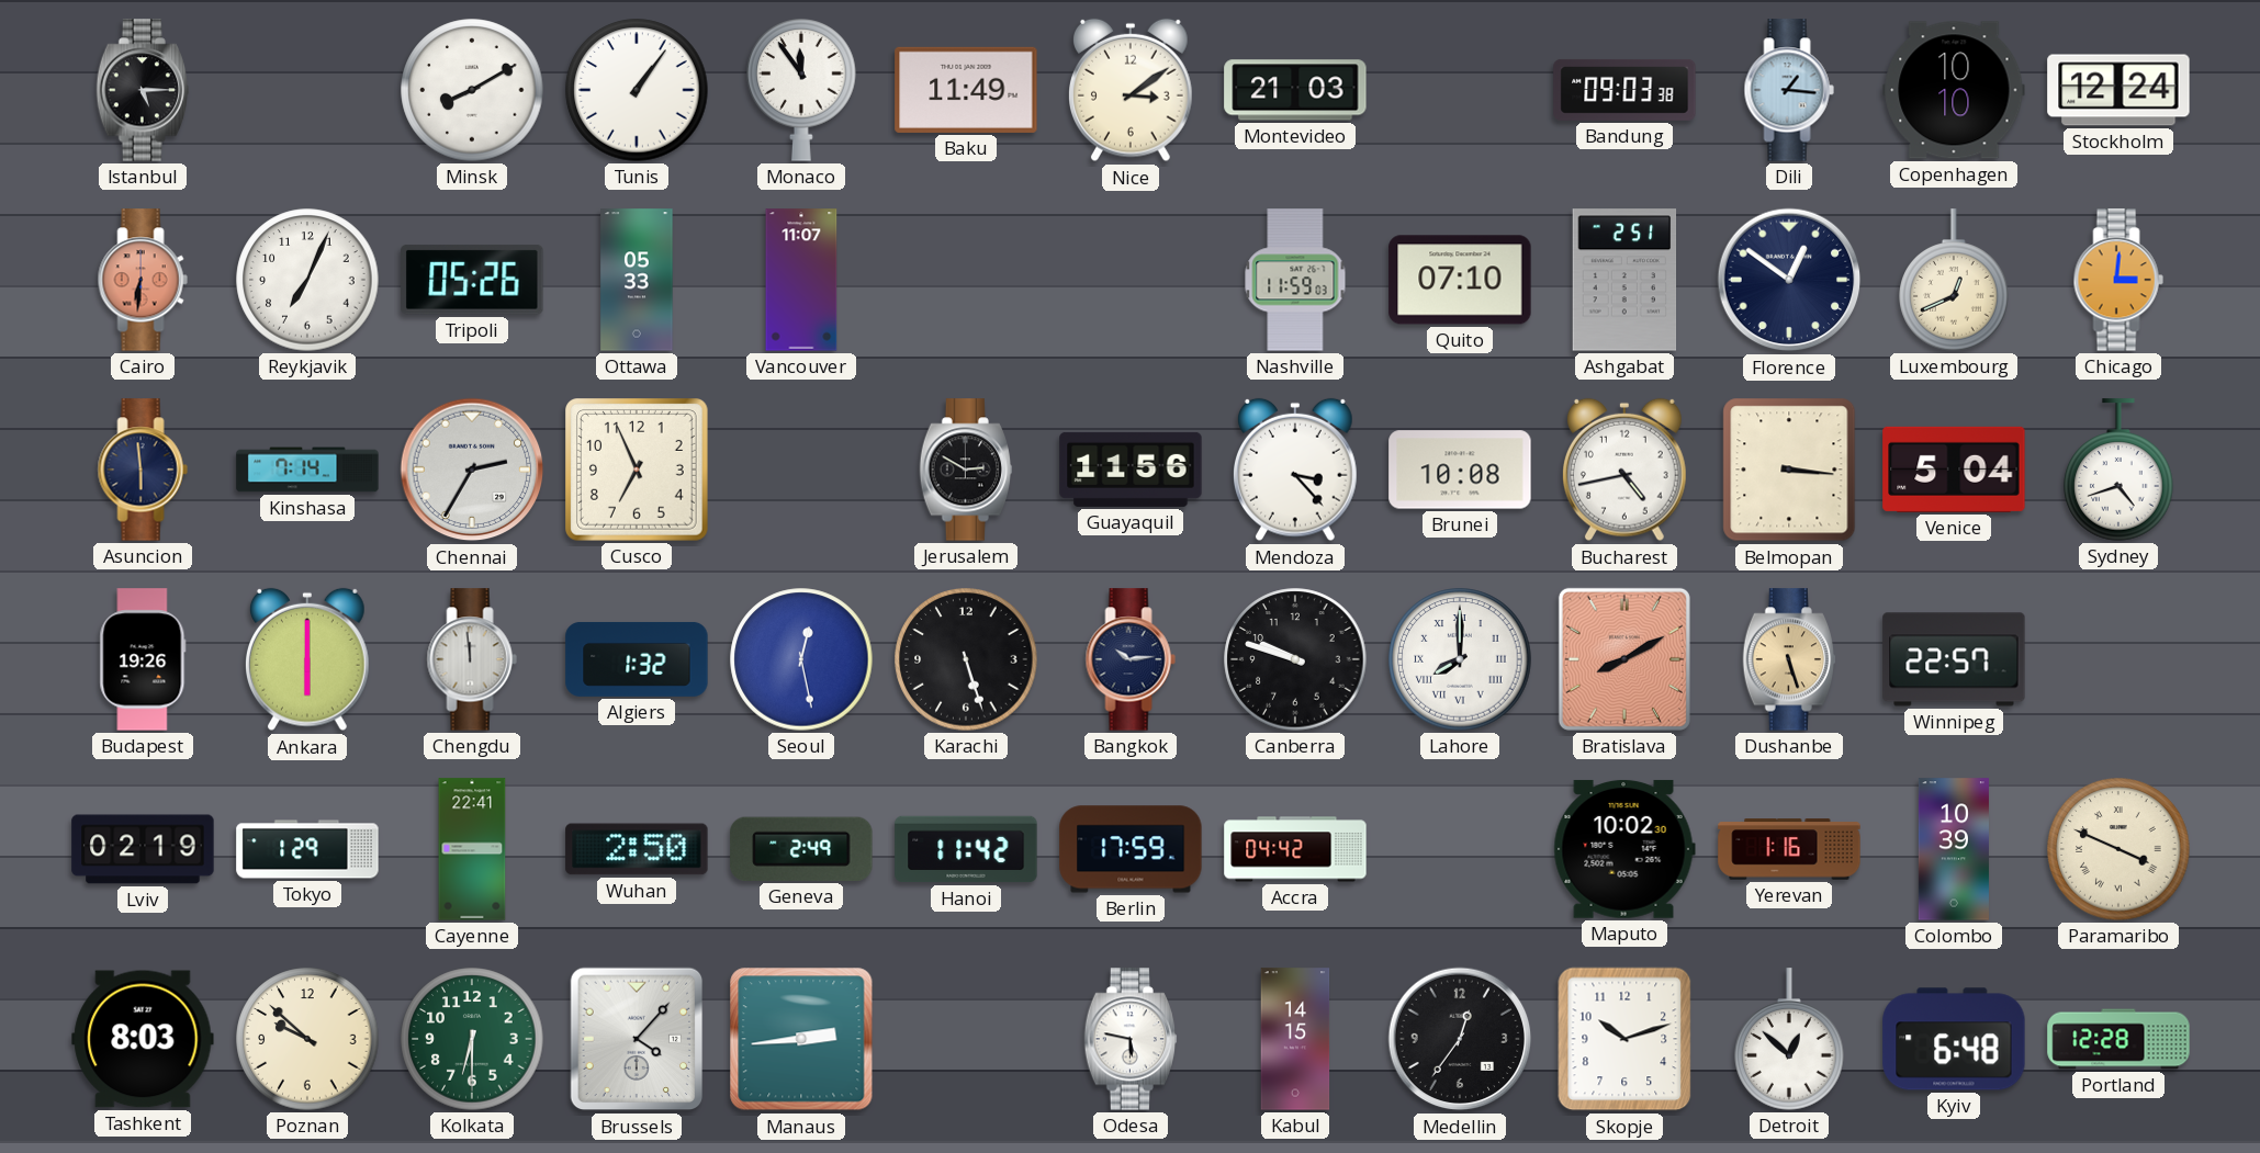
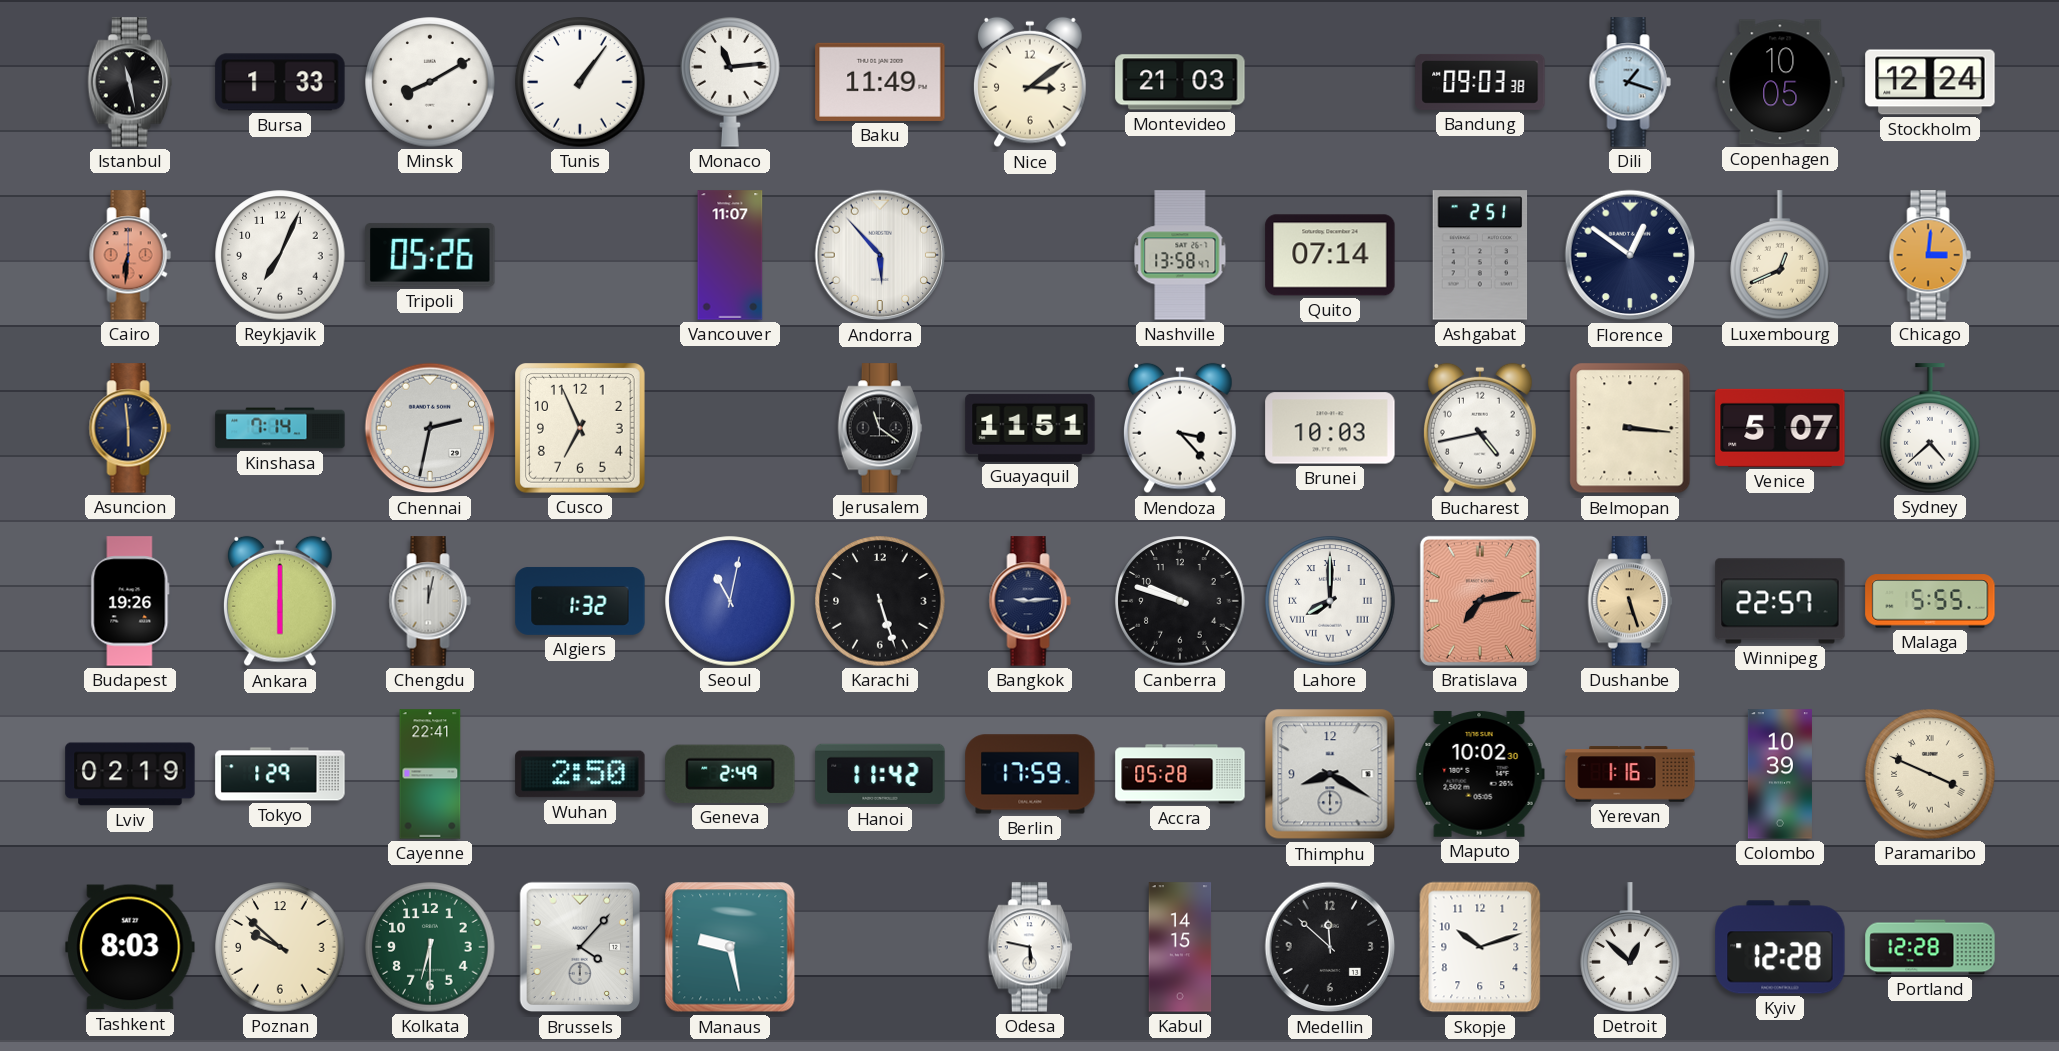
Istanbul: 5:15 -> 11:28 (130, 82)
Bursa: none -> 1:33 (280, 82)
Monaco: 11:54 -> 11:14 (730, 82)
Dili: 1:16 -> 1:18 (1630, 82)
Copenhagen: 10:10 -> 10:05 (1780, 82)
Ottawa: 05:33 -> none (637, 280)
Andorra: none -> 5:53 (880, 255)
Nashville: 11:59 -> 13:58 (1180, 255)
Quito: 07:10 -> 07:14 (1330, 255)
Chennai: 2:35 -> 2:32 (430, 428)
Jerusalem: 2:50 -> 11:21 (880, 428)
Guayaquil: 11:56 -> 11:51 (1030, 428)
Brunei: 10:08 -> 10:03 (1330, 428)
Venice: 5:04 -> 5:07 (1780, 428)
Sydney: 4:42 -> 4:38 (1930, 428)
Chengdu: 11:59 -> 12:02 (430, 601)
Seoul: 12:28 -> 11:02 (730, 601)
Bangkok: 10:14 -> 9:14 (1030, 601)
Bratislava: 8:10 -> 7:13 (1480, 601)
Malaga: none -> 5:55 (1930, 601)
Accra: 04:42 -> 05:28 (1180, 774)
Thimphu: none -> 8:20 (1330, 774)
Manaus: 2:44 -> 9:28 (730, 947)
Medellin: 12:36 -> 11:52 (1330, 947)
Kyiv: 6:48 -> 12:28 (1780, 947)
